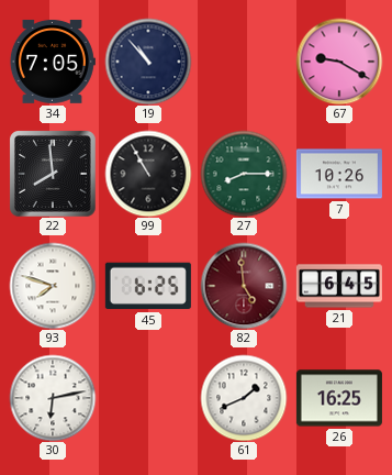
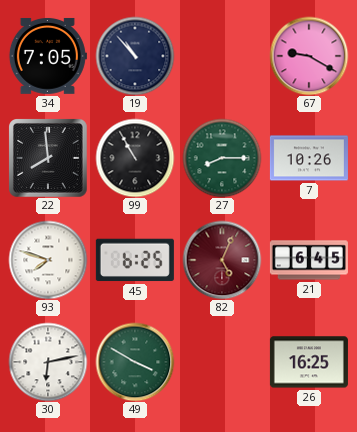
82: 4:59 -> 5:04 (222, 260)
49: none -> 3:50 (135, 362)
61: 1:41 -> none (244, 398)
